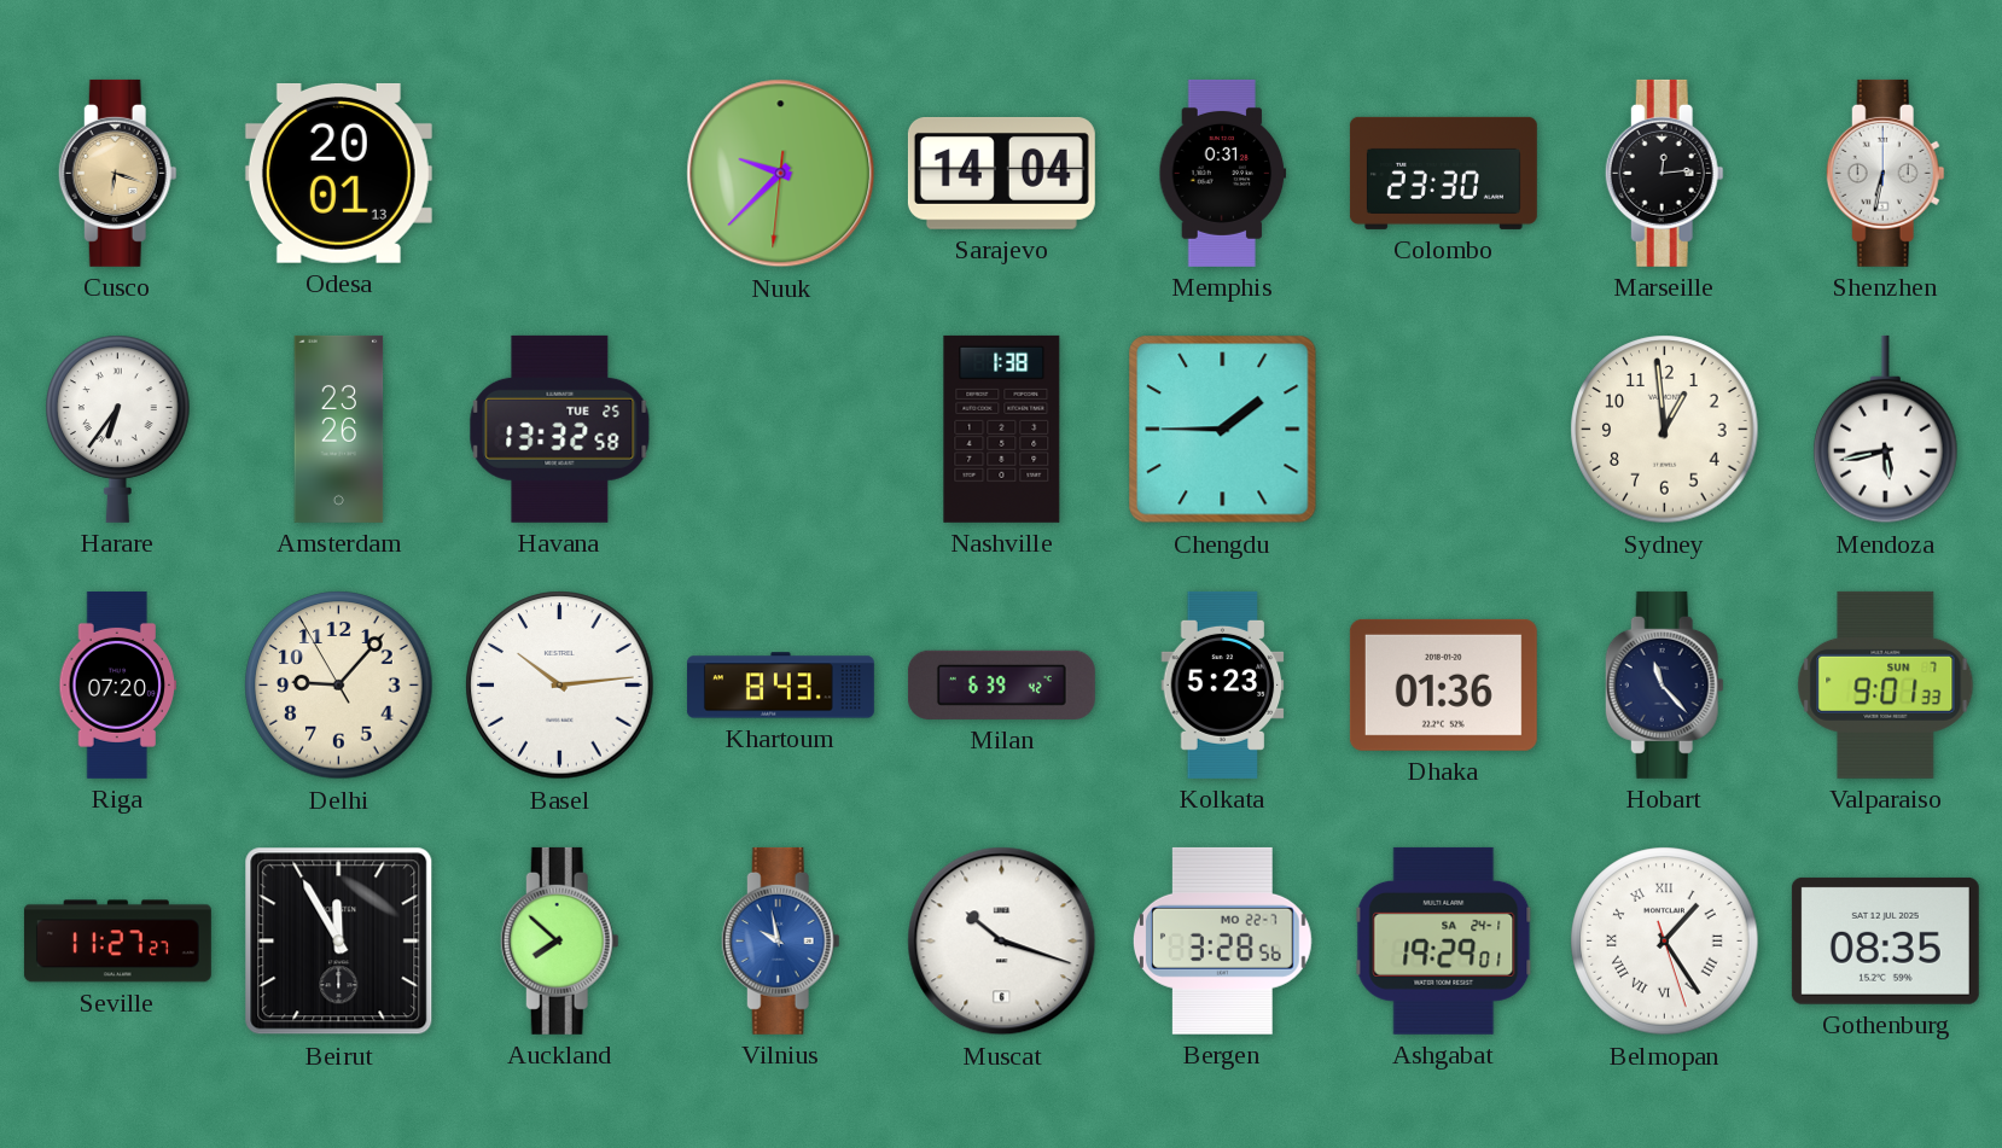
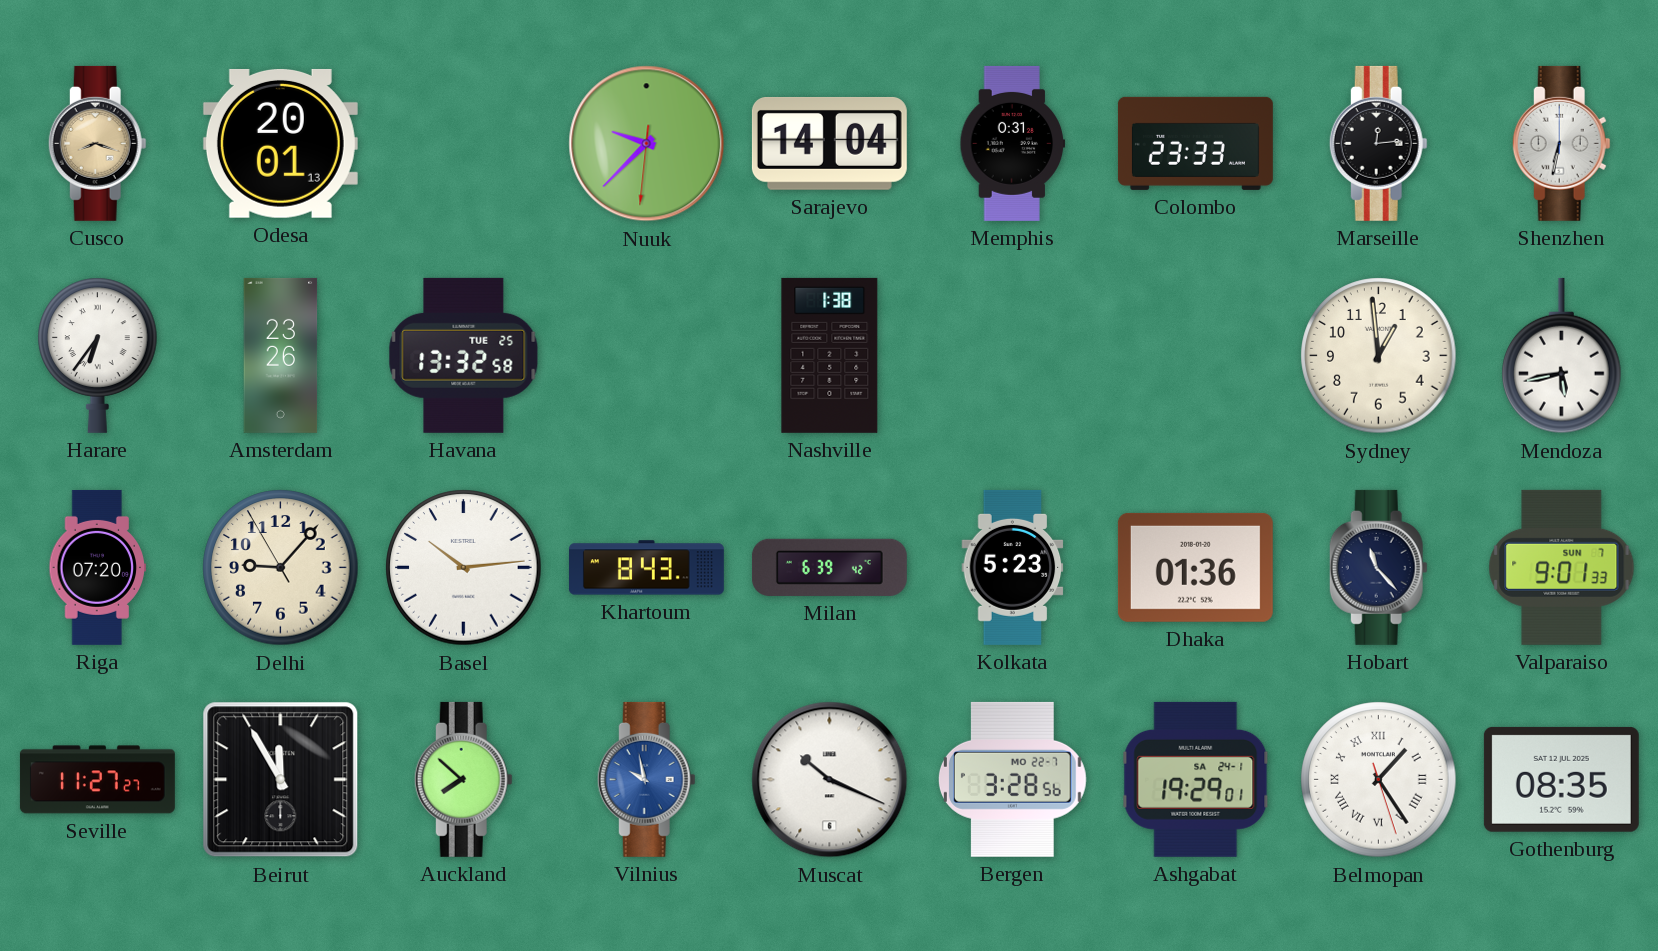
Cusco: 6:18 -> 8:18 (97, 143)
Colombo: 23:30 -> 23:33 (1195, 143)
Chengdu: 1:45 -> none (1223, 430)
Muscat: 10:18 -> 10:19 (830, 780)
